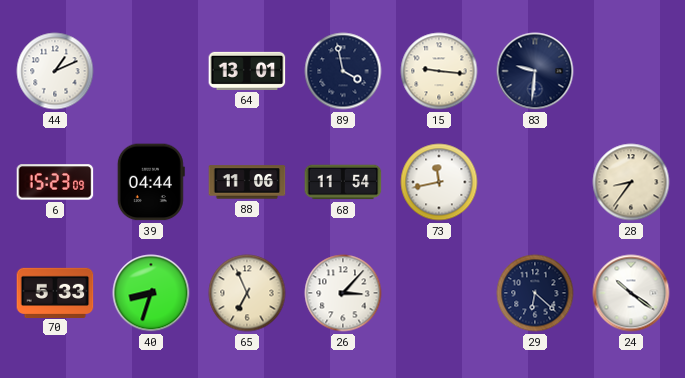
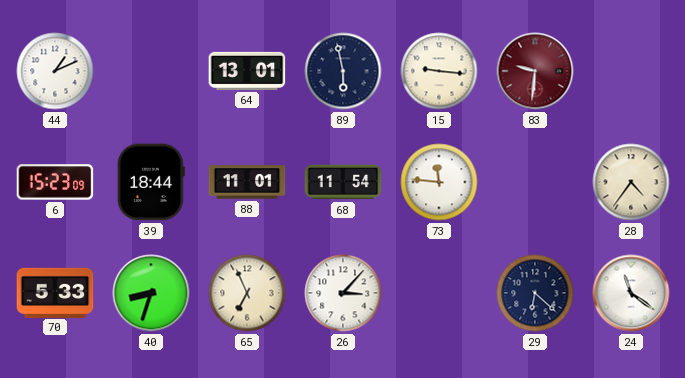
89: 3:58 -> 5:58 (343, 71)
83 dial: navy -> burgundy (535, 71)
39: 04:44 -> 18:44 (151, 182)
88: 11:06 -> 11:01 (247, 182)
73: 11:43 -> 11:46 (439, 182)
28: 8:36 -> 4:36 (631, 182)
24: 10:21 -> 11:21 (631, 293)
